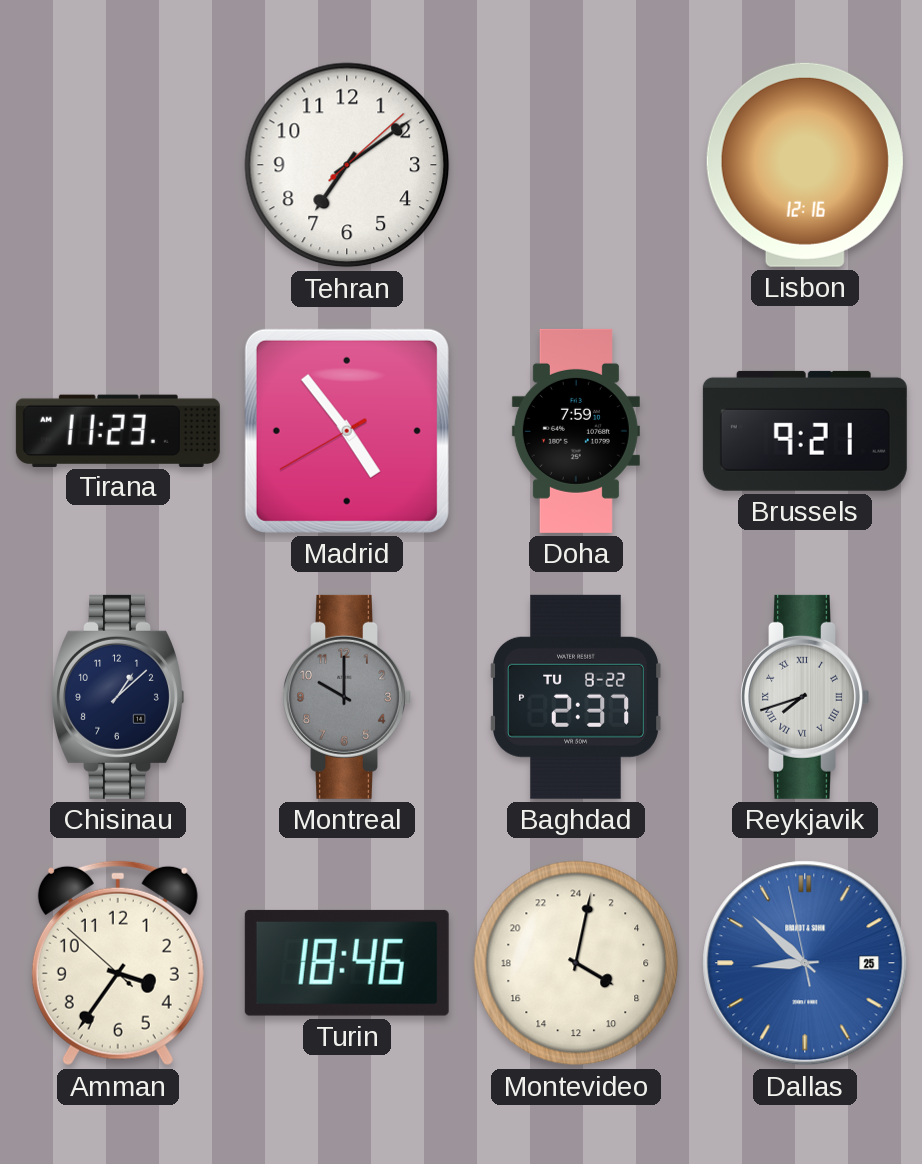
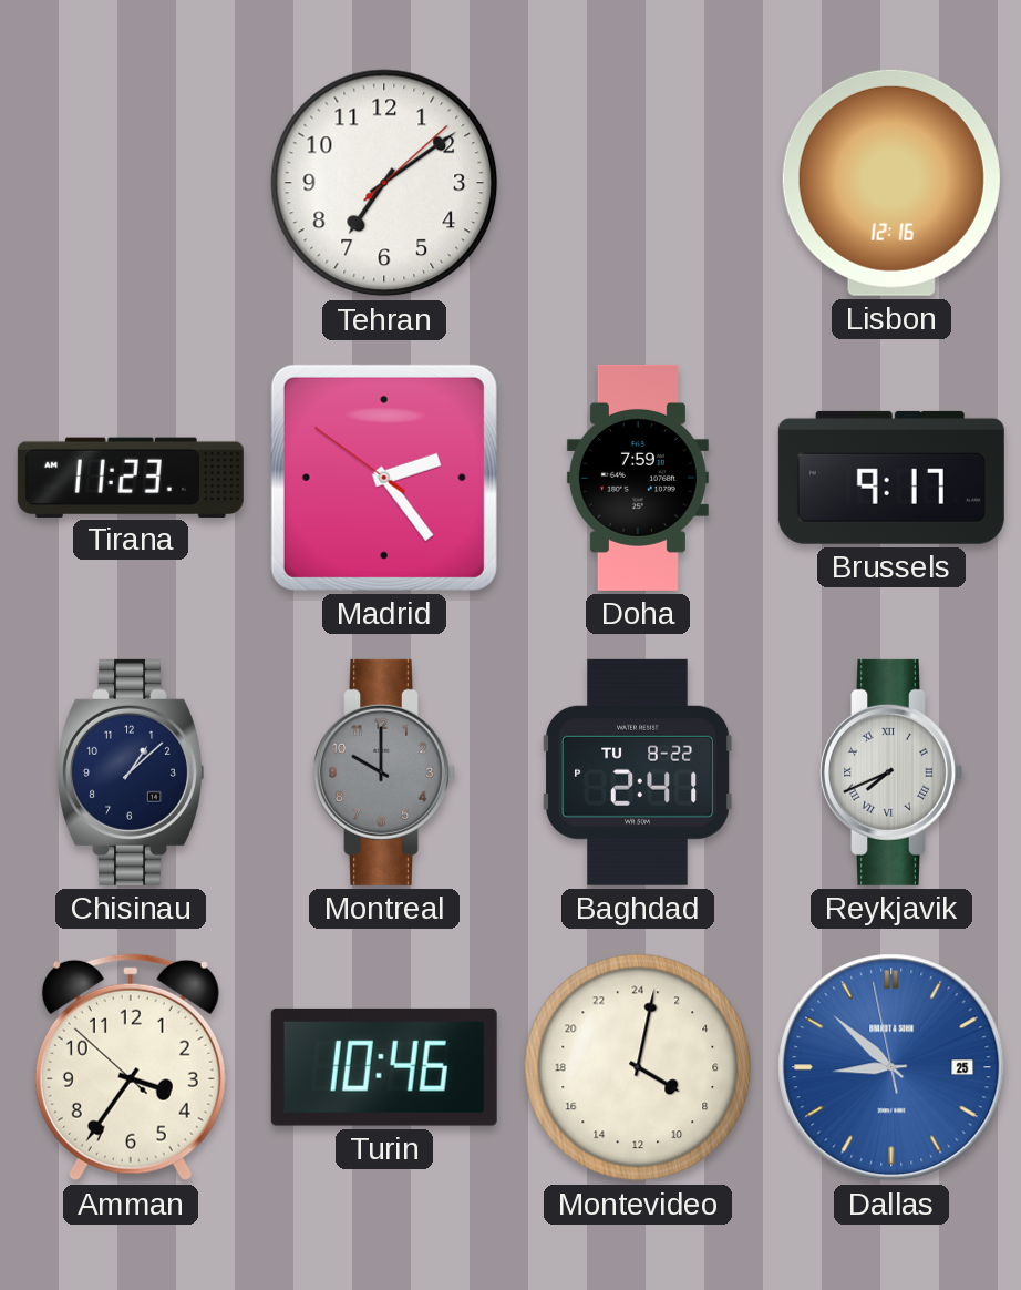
Madrid: 4:53 -> 2:23 (384, 478)
Brussels: 9:21 -> 9:17 (891, 478)
Baghdad: 2:37 -> 2:41 (638, 772)
Reykjavik: 7:42 -> 7:41 (891, 772)
Turin: 18:46 -> 10:46 (384, 1067)
